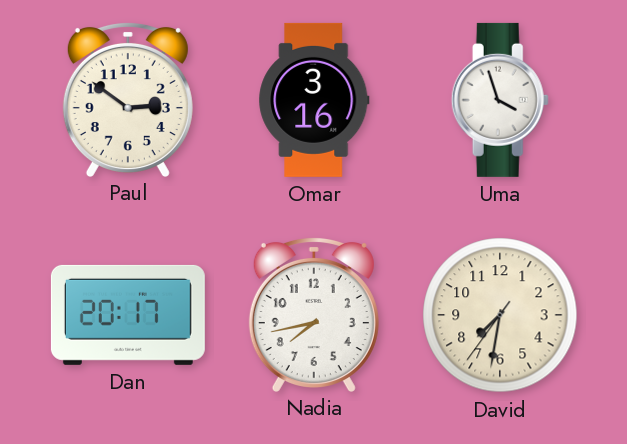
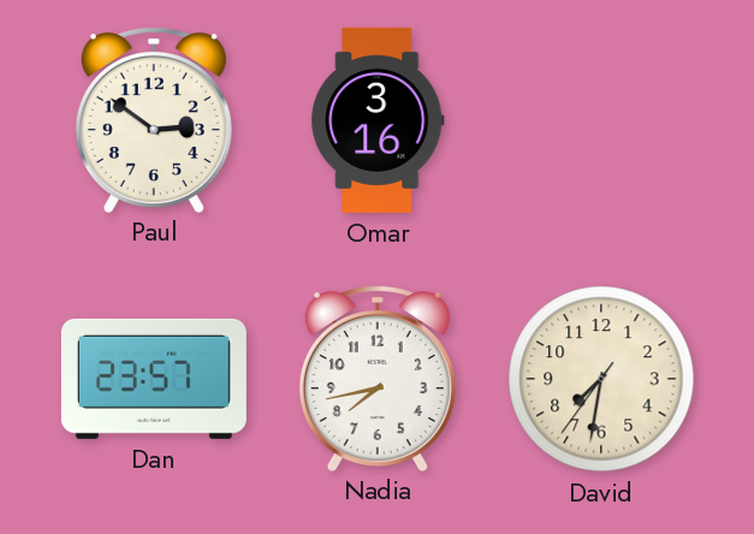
Uma: 3:57 -> none (500, 100)
Dan: 20:17 -> 23:57 (154, 379)
